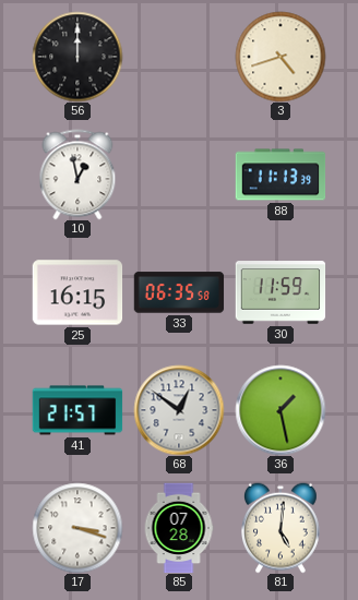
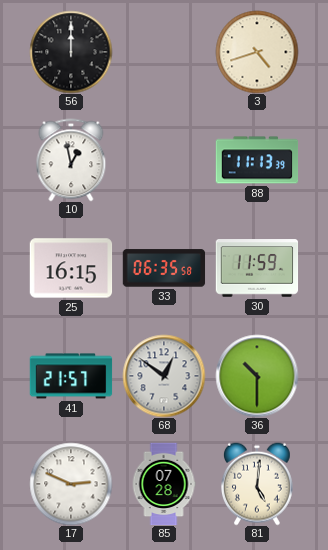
36: 1:28 -> 10:30 (257, 376)
17: 3:18 -> 2:49 (71, 484)
